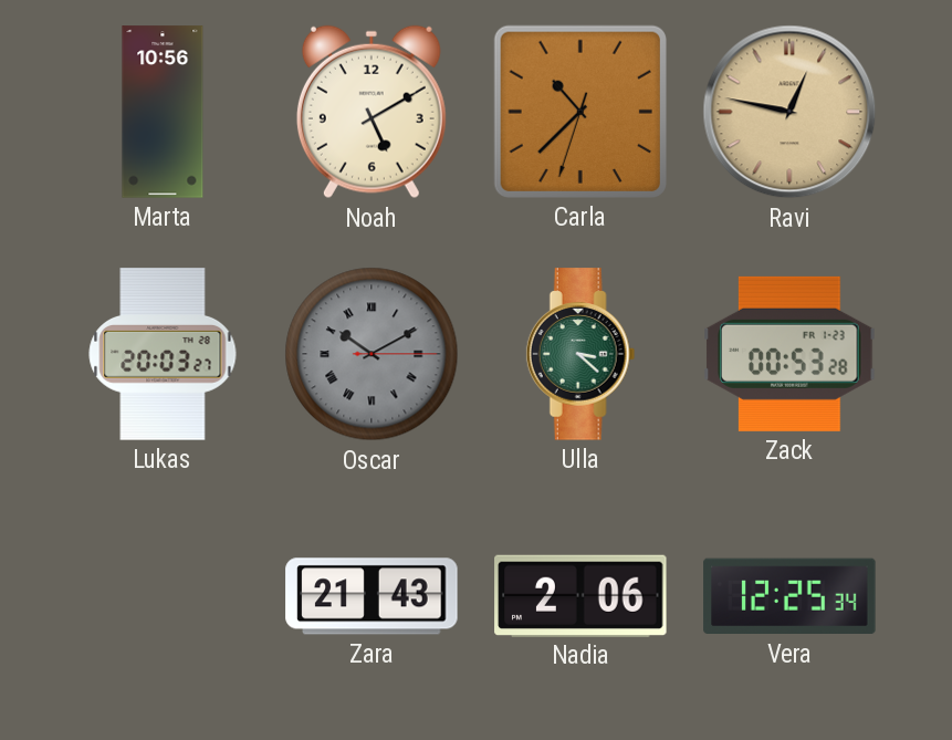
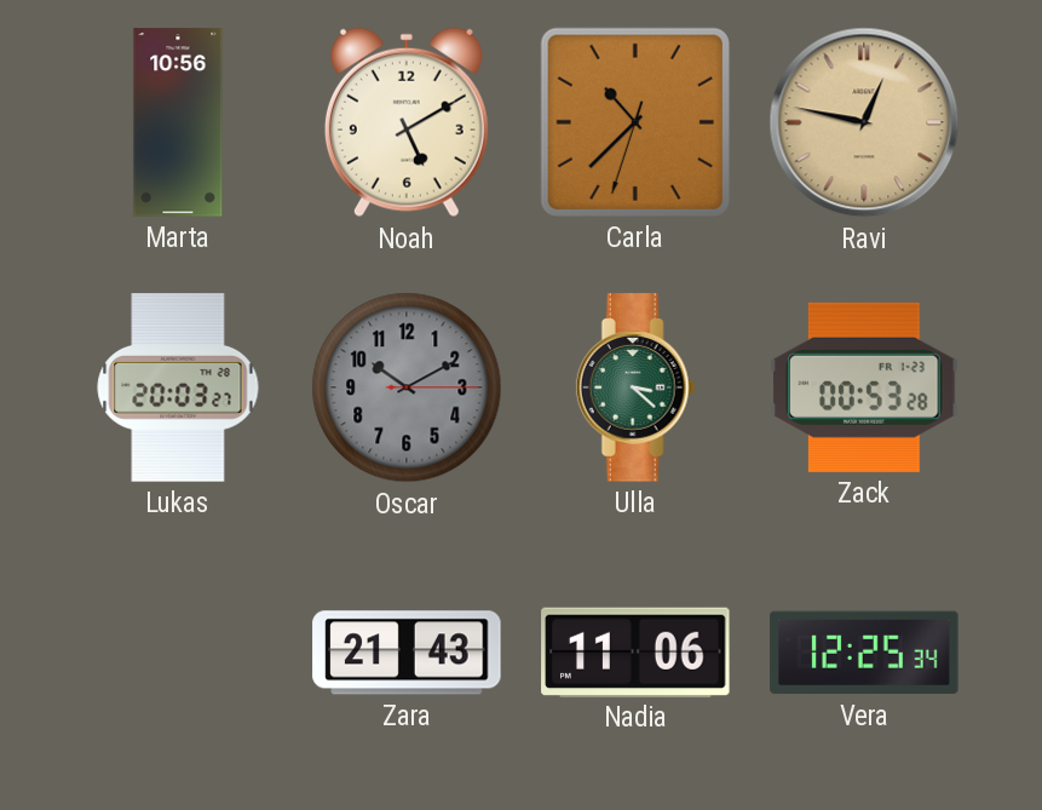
Oscar numerals: Roman -> Arabic (407, 387)
Nadia: 2:06 -> 11:06 (635, 651)
